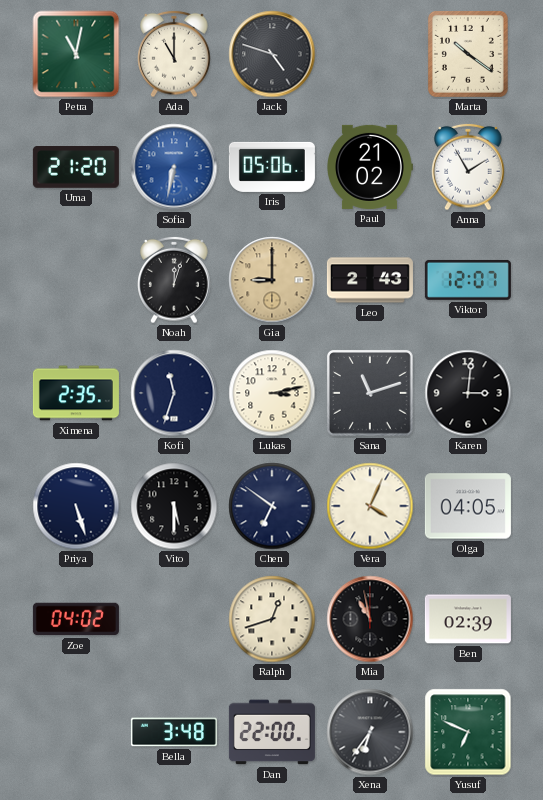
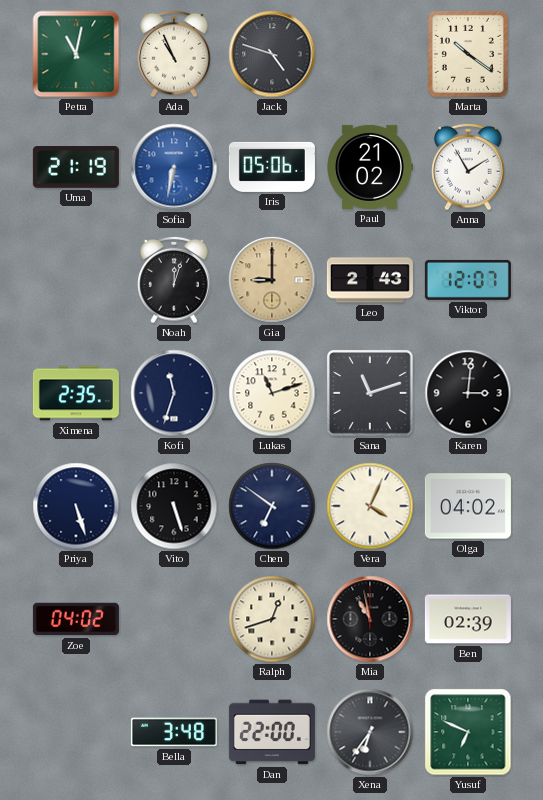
Ada: 11:00 -> 10:56 (174, 54)
Uma: 21:20 -> 21:19 (76, 168)
Lukas: 3:13 -> 11:12 (272, 393)
Vito: 5:30 -> 5:27 (174, 506)
Olga: 04:05 -> 04:02 (468, 506)
